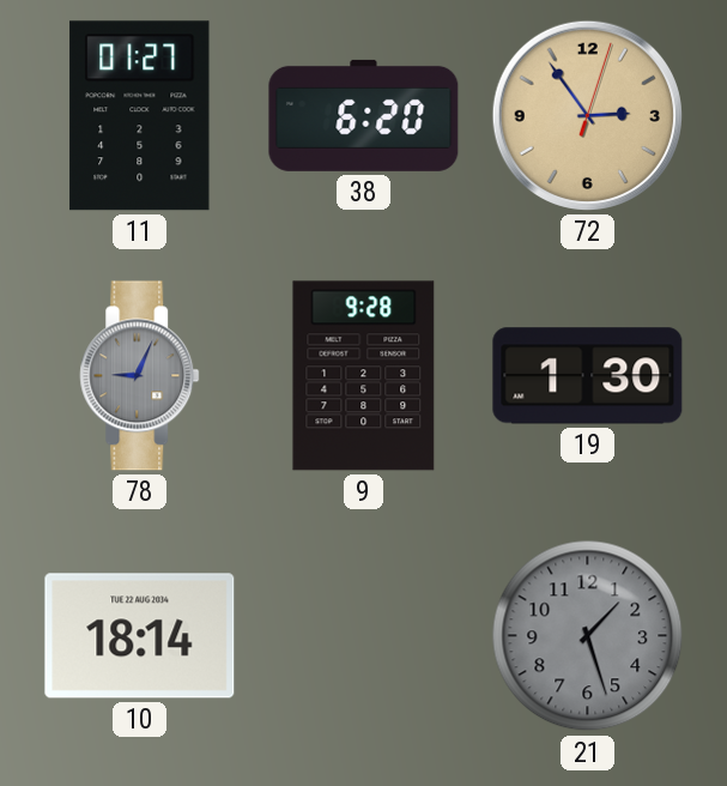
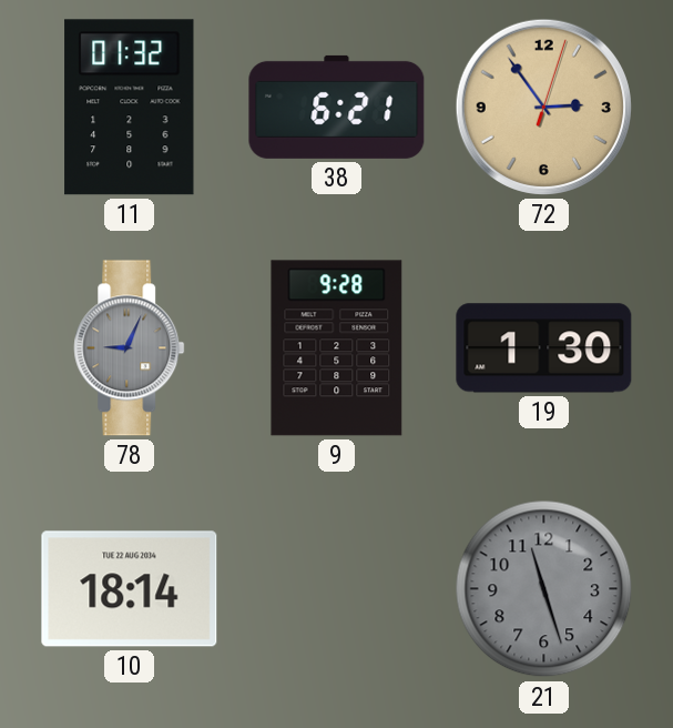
11: 01:27 -> 01:32 (130, 108)
38: 6:20 -> 6:21 (337, 107)
21: 1:27 -> 11:27 (544, 589)
